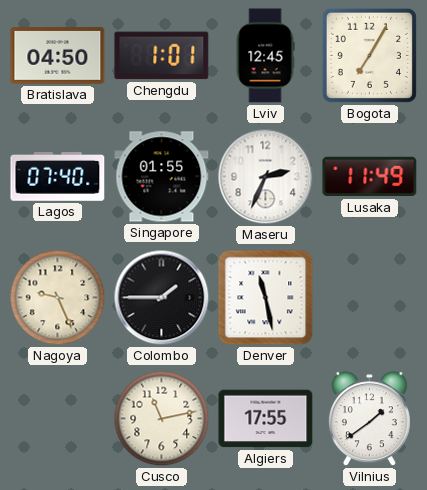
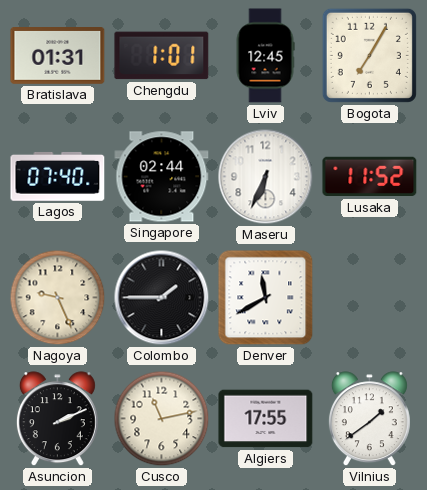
Bratislava: 04:50 -> 01:31 (58, 56)
Singapore: 01:55 -> 02:44 (162, 177)
Maseru: 2:34 -> 6:34 (266, 177)
Lusaka: 11:49 -> 11:52 (370, 177)
Denver: 11:28 -> 11:40 (266, 298)
Asuncion: none -> 2:11 (57, 419)
